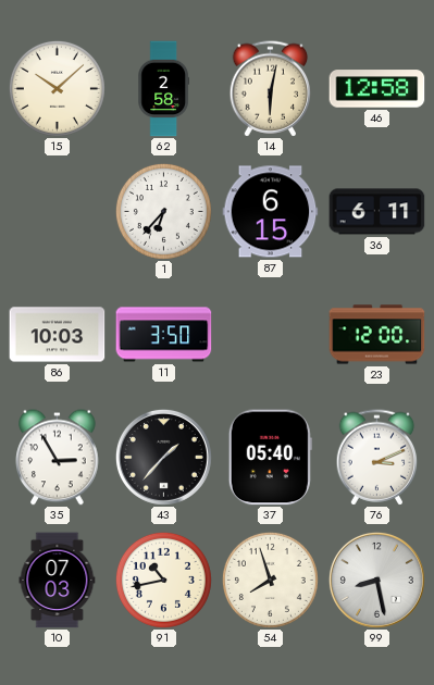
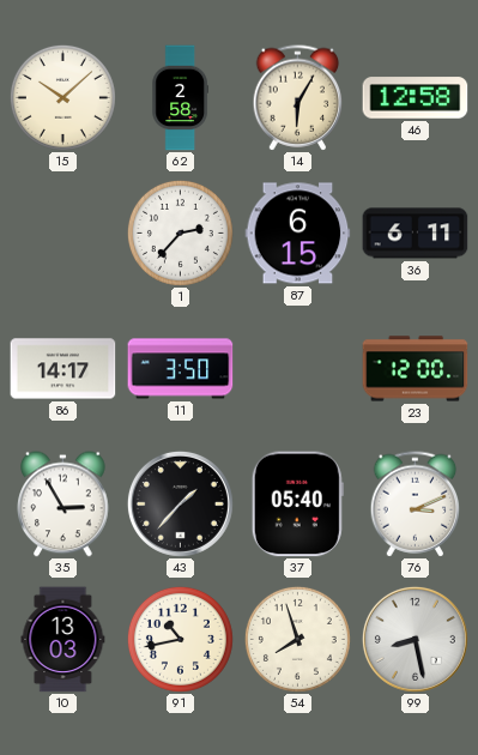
14: 6:02 -> 6:05 (298, 98)
1: 6:37 -> 2:37 (180, 232)
86: 10:03 -> 14:17 (63, 369)
10: 07:03 -> 13:03 (63, 640)
